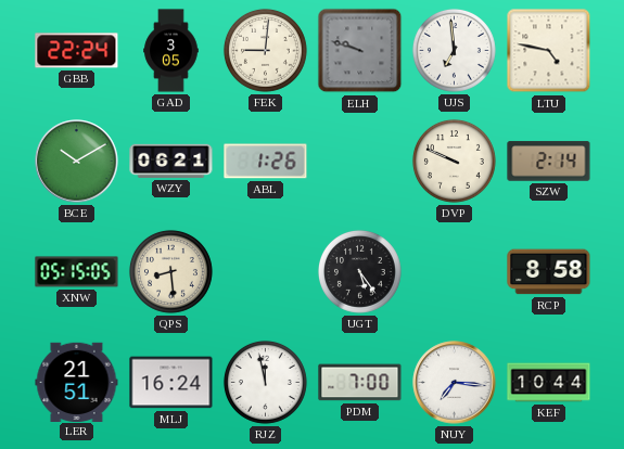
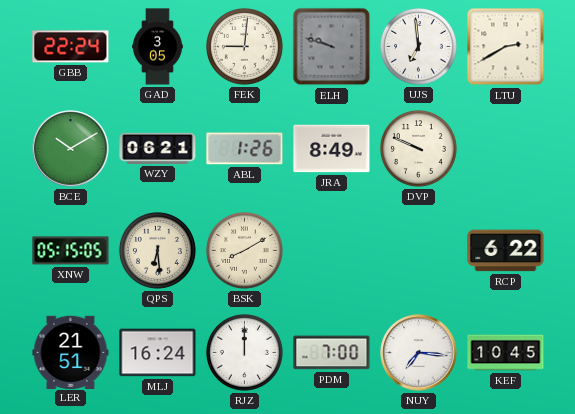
LTU: 4:47 -> 2:40 (506, 47)
JRA: none -> 8:49 (332, 149)
SZW: 2:14 -> none (549, 162)
QPS: 8:29 -> 6:29 (157, 250)
BSK: none -> 8:10 (244, 250)
UGT: 5:24 -> none (359, 271)
RCP: 8:58 -> 6:22 (506, 251)
RJZ: 11:58 -> 12:00 (244, 352)
KEF: 10:44 -> 10:45 (506, 353)
